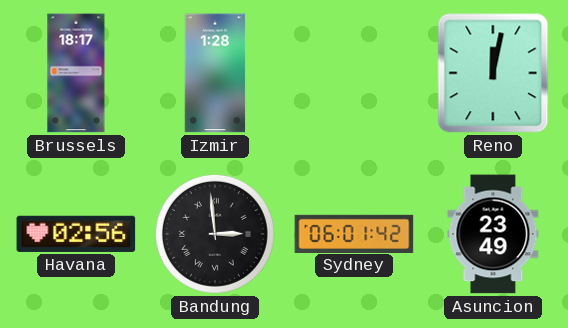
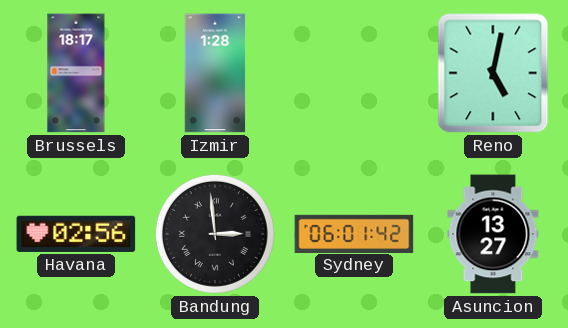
Reno: 12:02 -> 5:02 (493, 73)
Asuncion: 23:49 -> 13:27 (493, 234)
